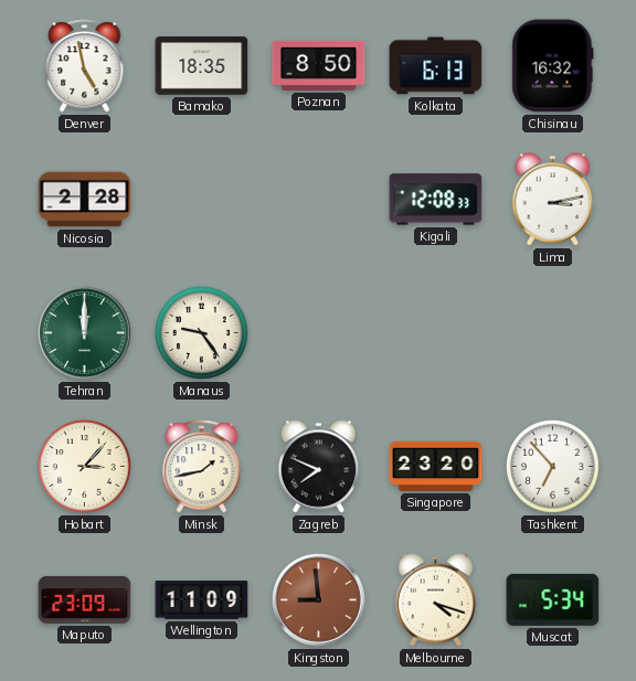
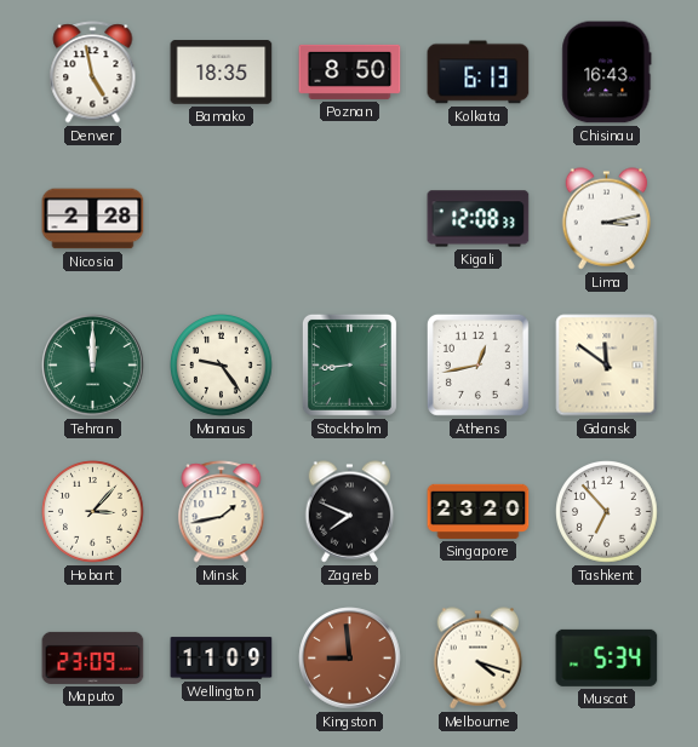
Chisinau: 16:32 -> 16:43 (607, 73)
Stockholm: none -> 8:44 (349, 364)
Athens: none -> 12:43 (477, 364)
Gdansk: none -> 11:51 (607, 366)
